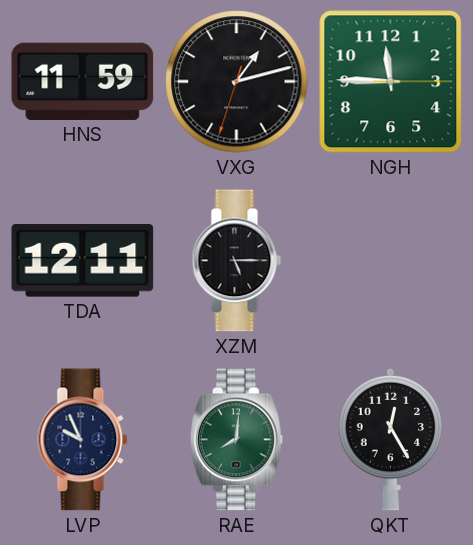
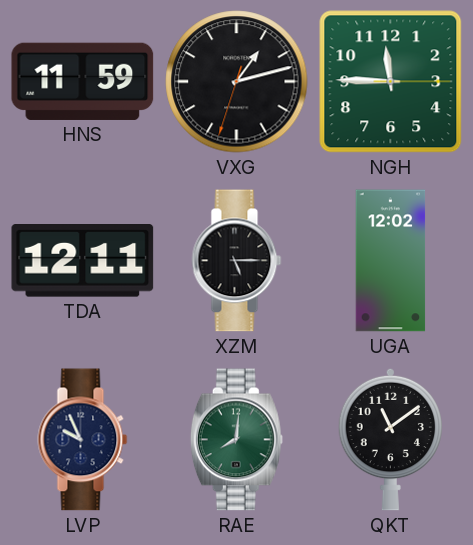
UGA: none -> 12:02 (391, 261)
QKT: 12:25 -> 11:09 (390, 439)
